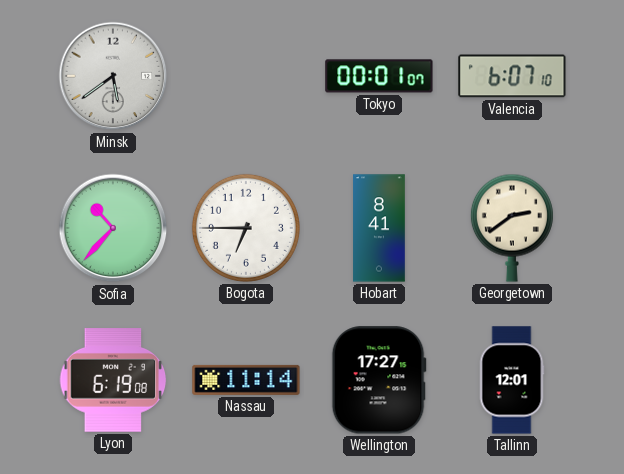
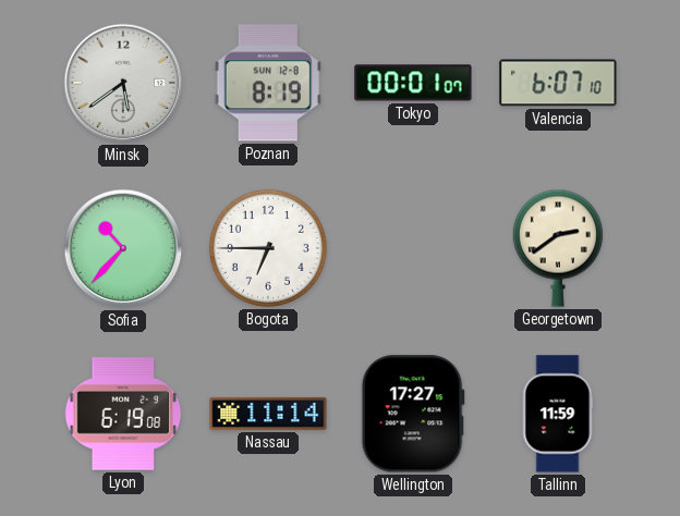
Poznan: none -> 8:19 (267, 83)
Hobart: 8:41 -> none (379, 228)
Tallinn: 12:01 -> 11:59 (558, 414)
